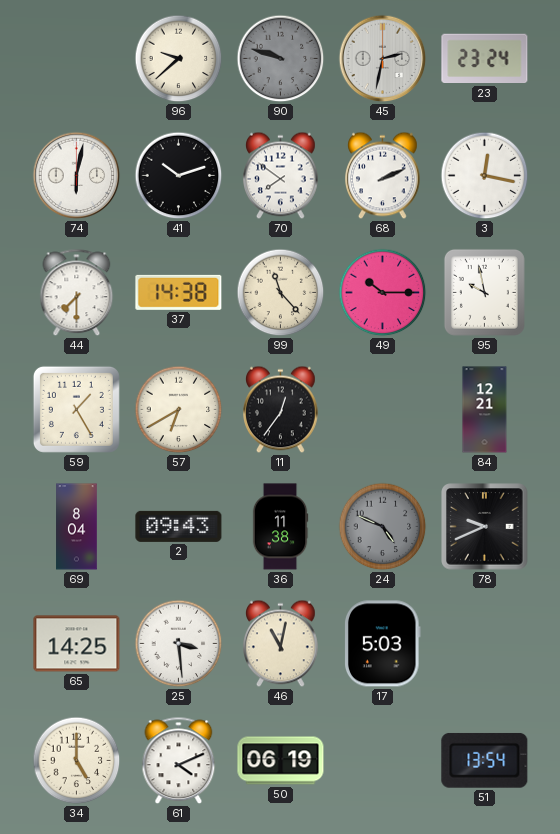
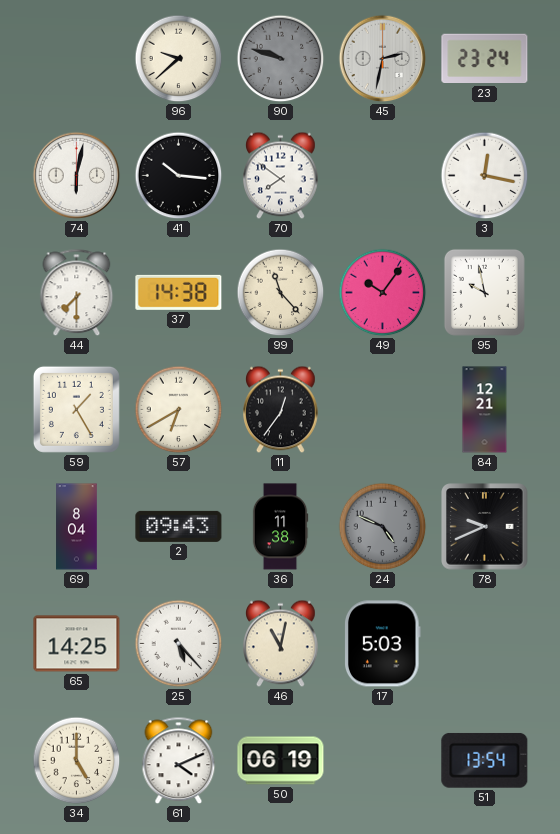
41: 10:12 -> 10:16 (179, 176)
68: 2:11 -> none (383, 176)
49: 10:15 -> 10:06 (383, 293)
25: 3:29 -> 5:23 (179, 644)
